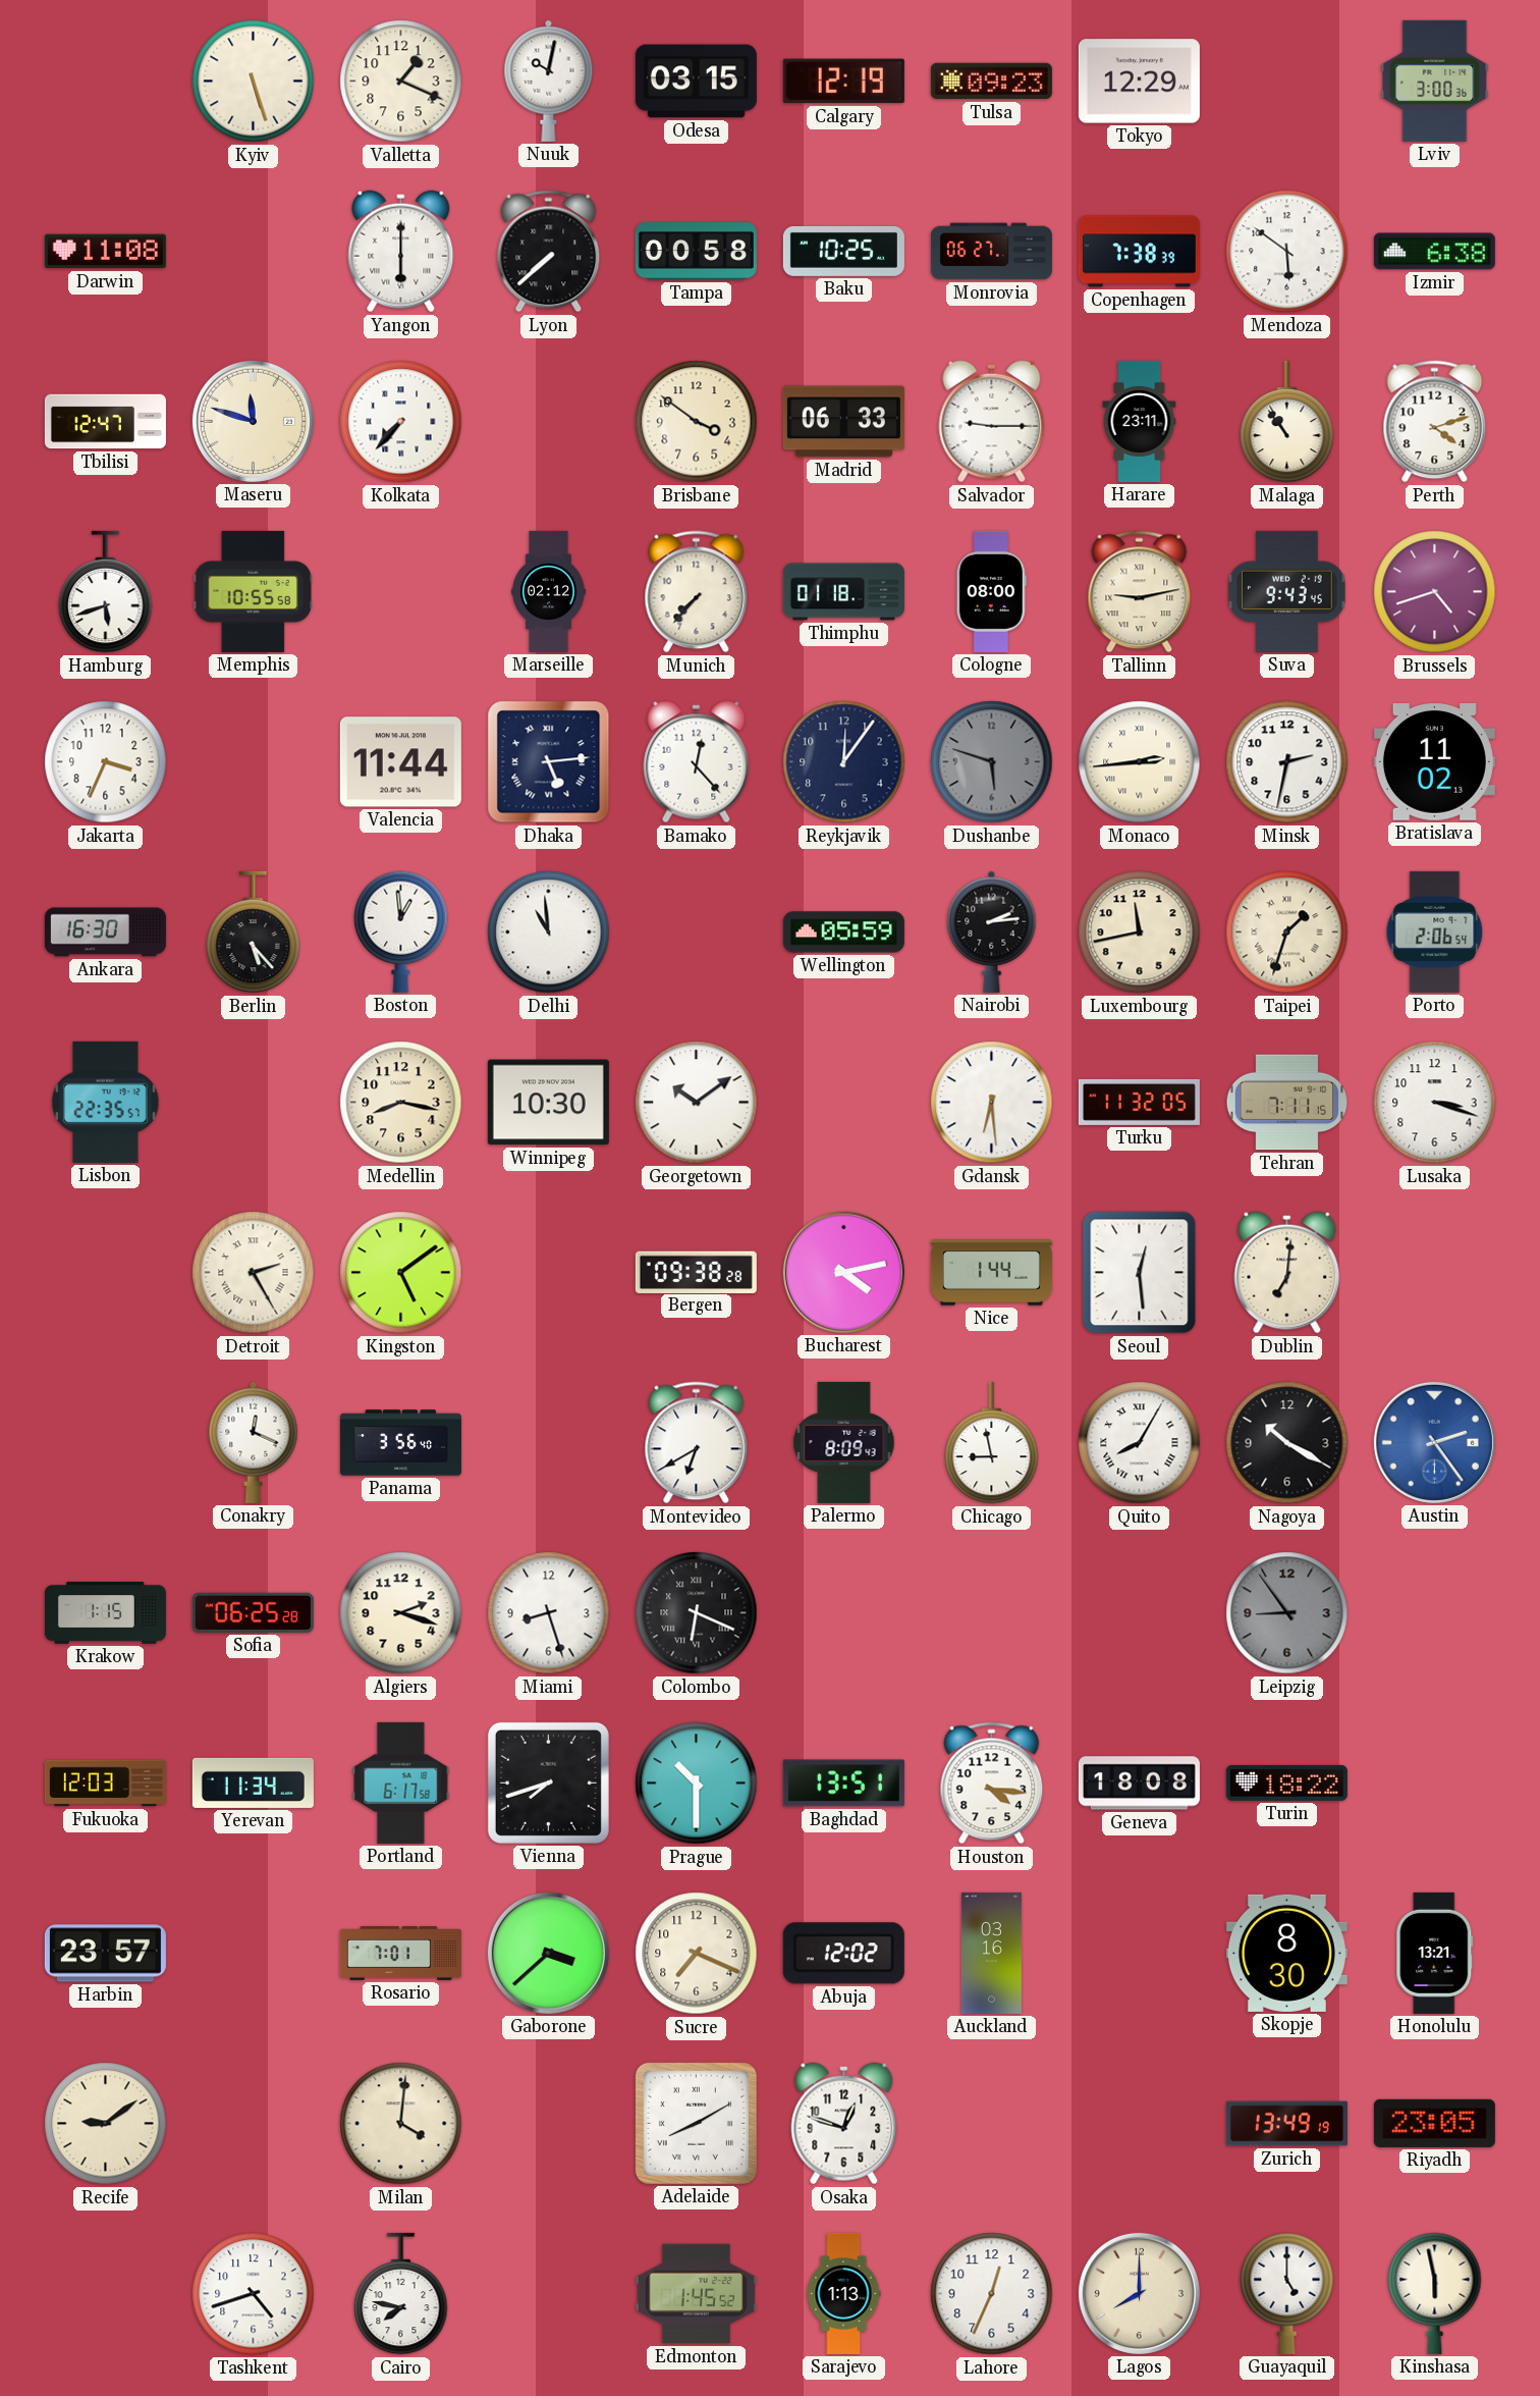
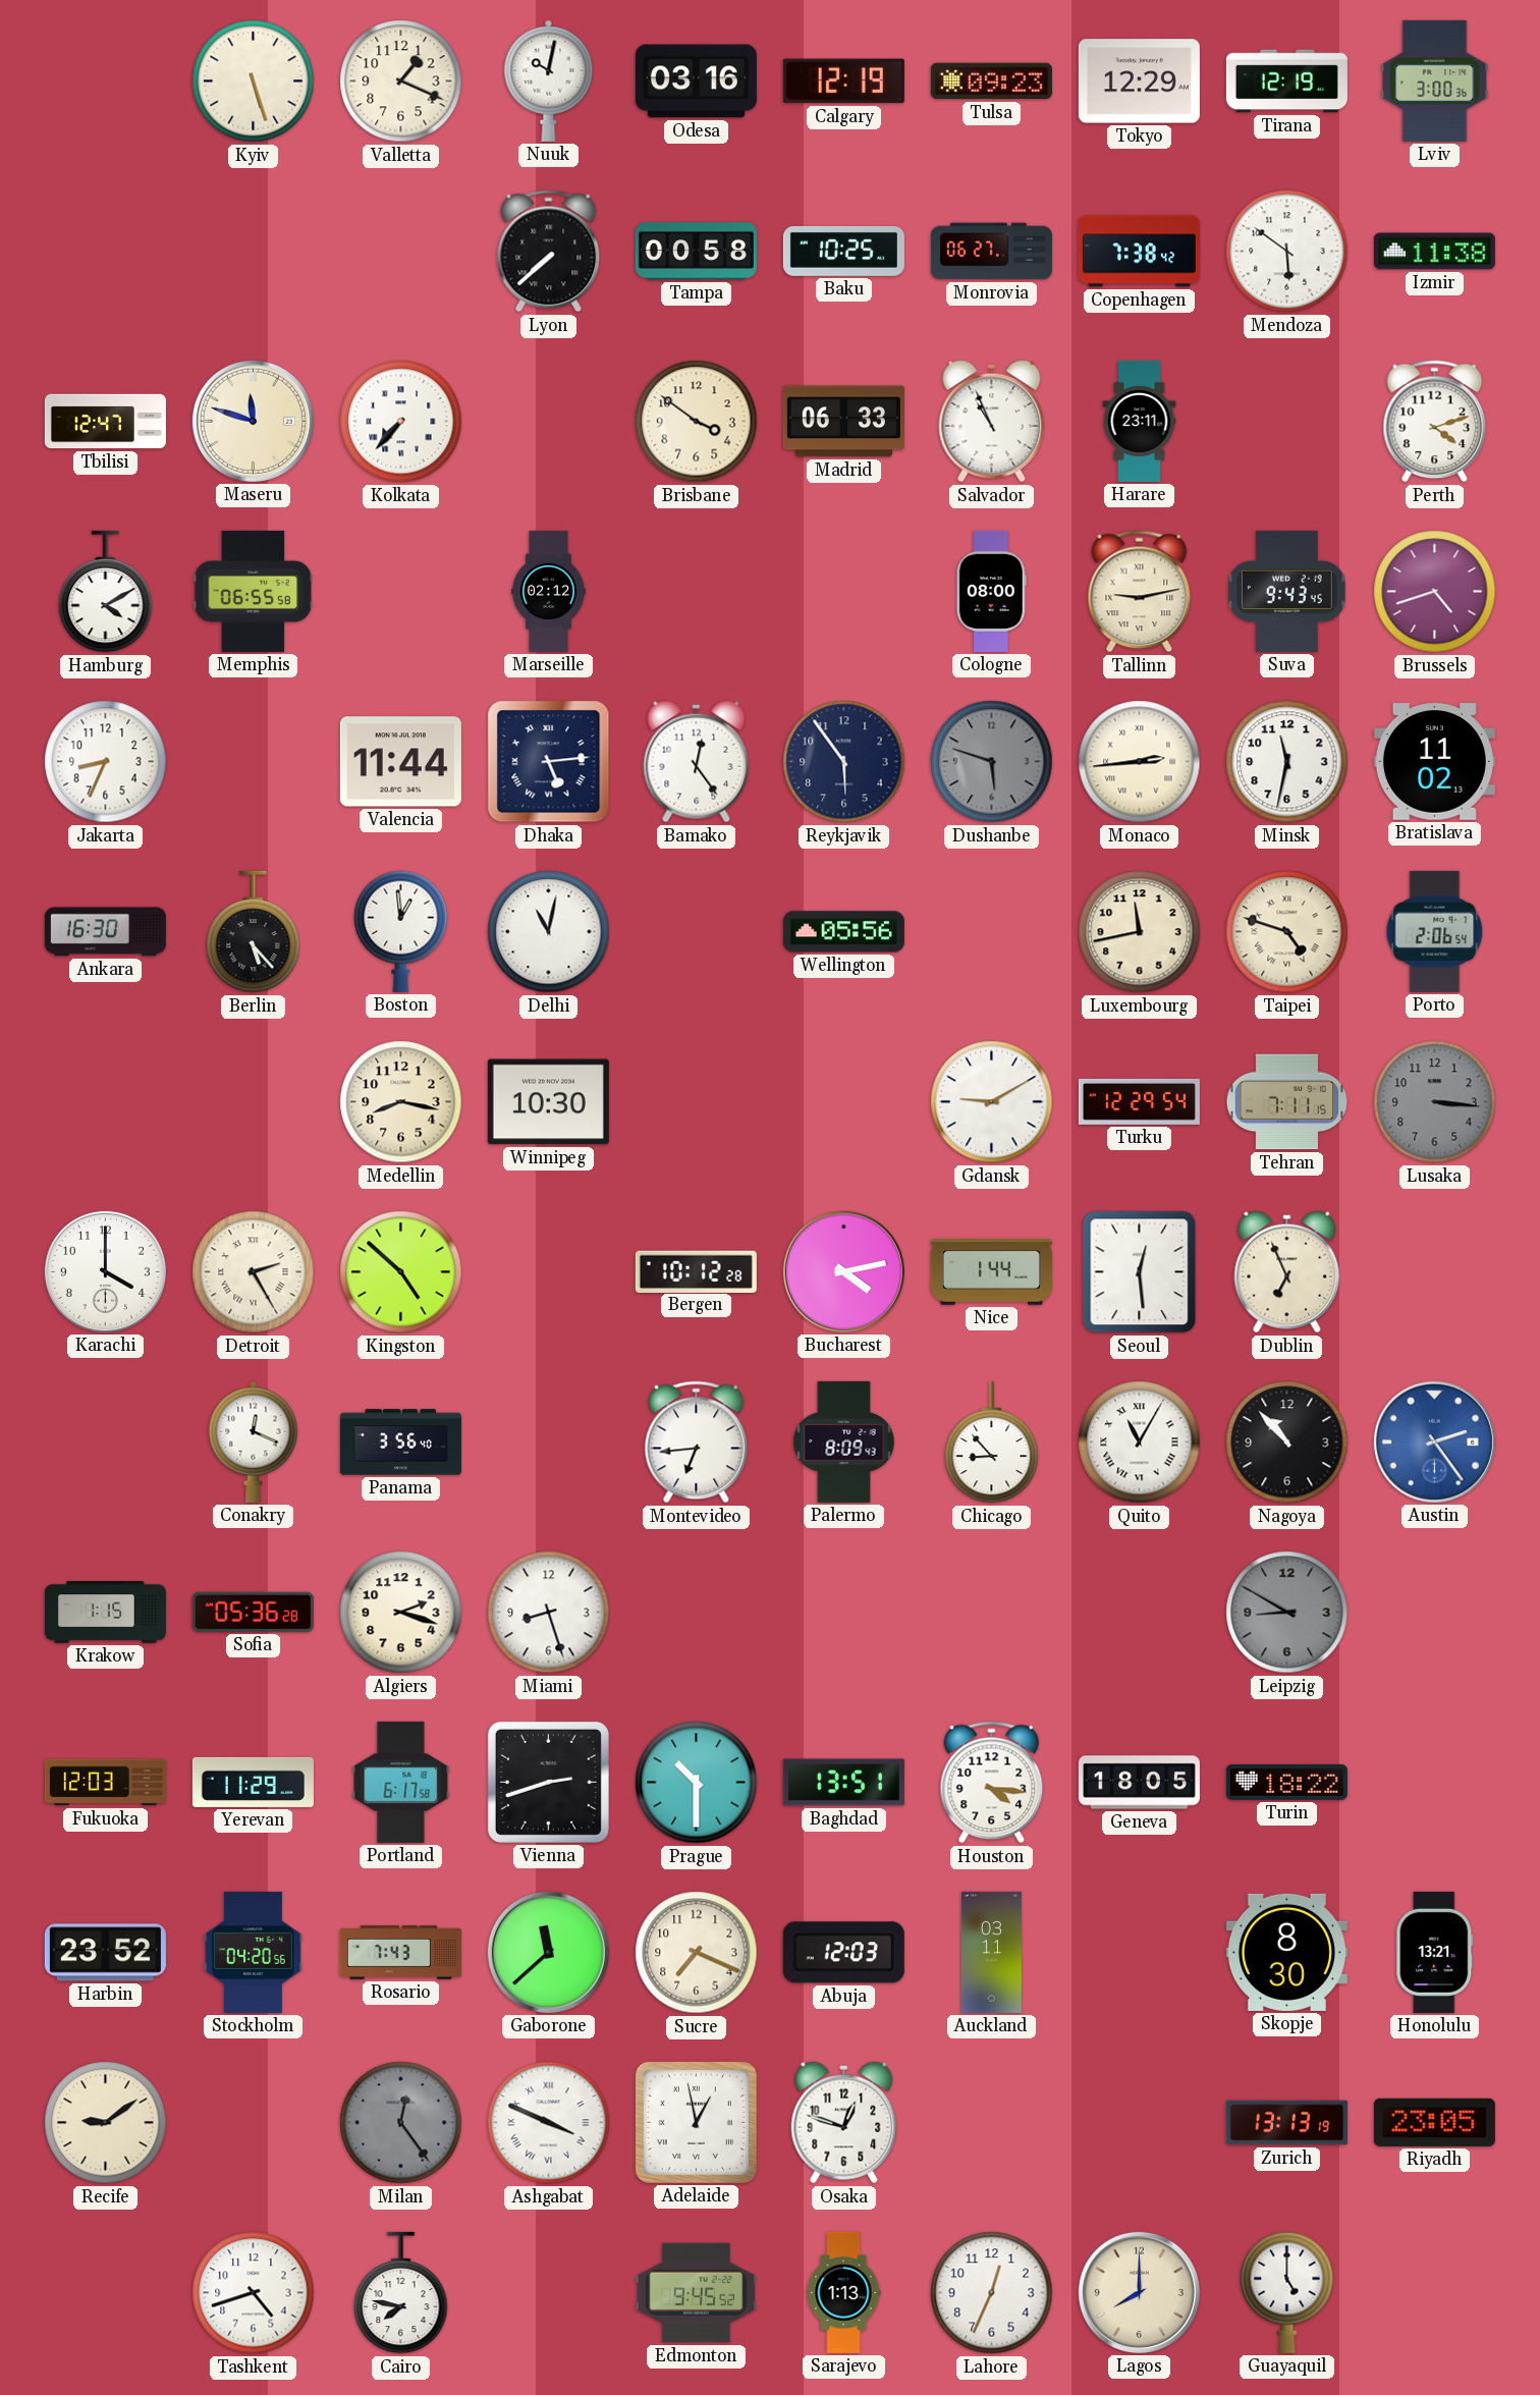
Odesa: 03:15 -> 03:16 (696, 81)
Tirana: none -> 12:19 (1286, 81)
Darwin: 11:08 -> none (105, 252)
Yangon: 6:00 -> none (401, 252)
Copenhagen: 7:38:39 -> 7:38:42 (1139, 252)
Izmir: 6:38 -> 11:38 (1434, 252)
Salvador: 9:15 -> 10:56 (992, 422)
Malaga: 10:54 -> none (1287, 422)
Hamburg: 5:42 -> 4:10 (106, 592)
Memphis: 10:55 -> 06:55 (253, 591)
Munich: 7:37 -> none (697, 592)
Thimphu: 01:18 -> none (843, 592)
Jakarta: 3:34 -> 8:34 (106, 762)
Bamako: 12:23 -> 12:24 (697, 762)
Reykjavik: 12:06 -> 5:54 (844, 762)
Minsk: 2:32 -> 11:32 (1287, 762)
Delhi: 10:59 -> 11:02 (549, 932)
Wellington: 05:59 -> 05:56 (843, 932)
Nairobi: 2:14 -> none (992, 931)
Taipei: 1:33 -> 4:48 (1287, 932)
Lisbon: 22:35 -> none (106, 1102)
Georgetown: 10:09 -> none (697, 1103)
Gdansk: 6:29 -> 9:10 (992, 1102)
Turku: 11:32 -> 12:29 (1139, 1101)
Lusaka: 3:18 -> 3:16 (1435, 1102)
Lusaka dial: white -> grey (1435, 1102)
Karachi: none -> 4:00 (105, 1271)
Kingston: 5:09 -> 4:52 (401, 1272)
Bergen: 09:38 -> 10:12 (696, 1271)
Dublin: 7:01 -> 6:56 (1287, 1272)
Montevideo: 6:40 -> 6:44 (697, 1443)
Chicago: 8:58 -> 8:53 (992, 1443)
Quito: 8:05 -> 11:05 (1140, 1443)
Nagoya: 10:20 -> 10:53 (1287, 1443)
Sofia: 06:25 -> 05:36 (253, 1612)
Colombo: 6:19 -> none (697, 1613)
Leipzig: 8:54 -> 8:50 (1287, 1613)
Yerevan: 11:34 -> 11:29 (253, 1782)
Vienna: 7:42 -> 2:42 (548, 1782)
Geneva: 18:08 -> 18:05 (1139, 1783)
Harbin: 23:57 -> 23:52 (105, 1953)
Stockholm: none -> 04:20 (254, 1952)
Rosario: 7:01 -> 7:43 (400, 1953)
Gaborone: 3:38 -> 11:38 (548, 1952)
Abuja: 12:02 -> 12:03 (843, 1953)
Auckland: 03:16 -> 03:11 (991, 1952)
Milan: 4:01 -> 12:24 (401, 2123)
Milan dial: cream -> grey (401, 2123)
Ashgabat: none -> 3:49 (549, 2123)
Adelaide: 8:10 -> 12:58 (696, 2122)
Zurich: 13:49 -> 13:13 (1286, 2123)
Edmonton: 1:45 -> 9:45 (696, 2293)
Kinshasa: 5:58 -> none (1435, 2293)
